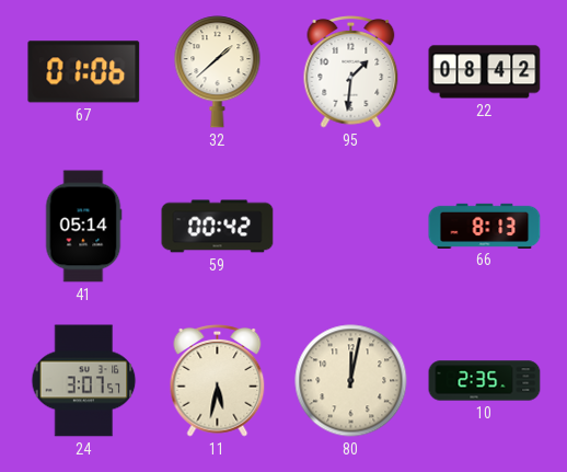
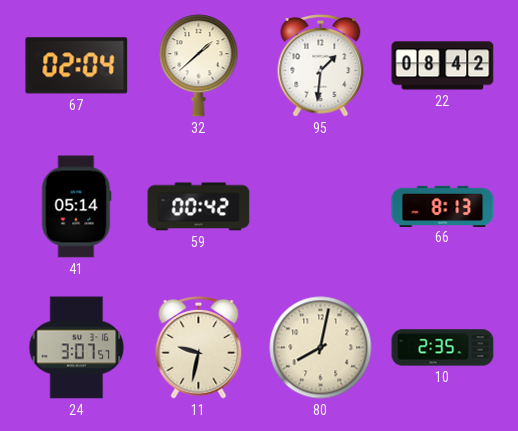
67: 01:06 -> 02:04 (77, 66)
11: 5:32 -> 9:32 (199, 348)
80: 12:02 -> 8:02 (321, 348)
